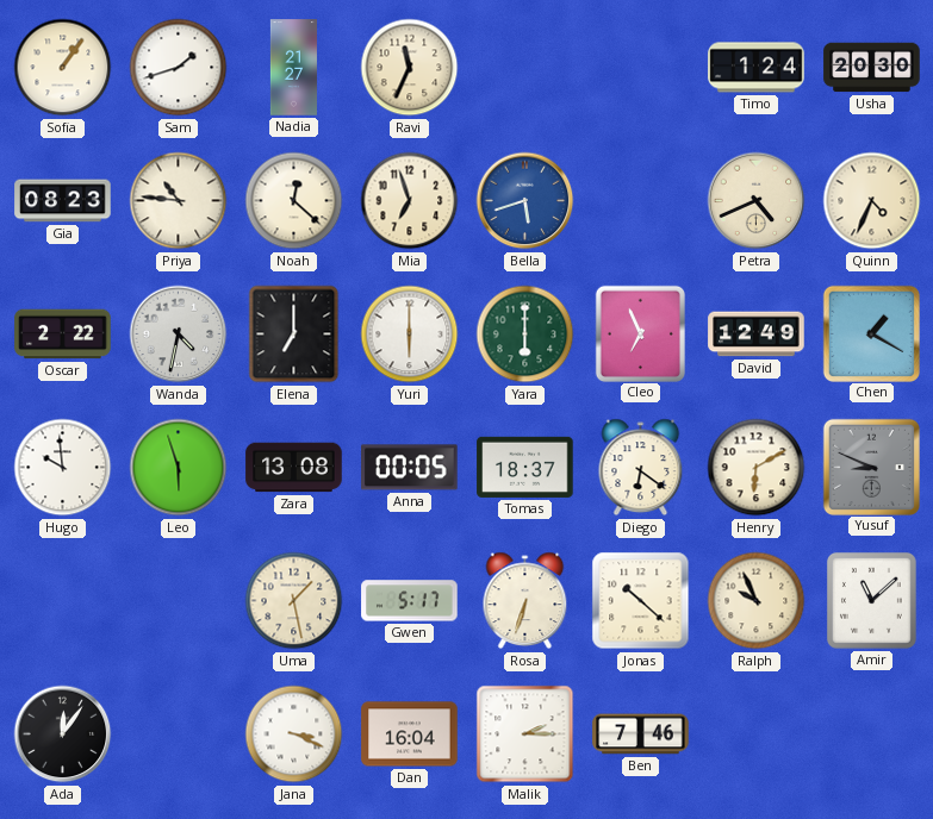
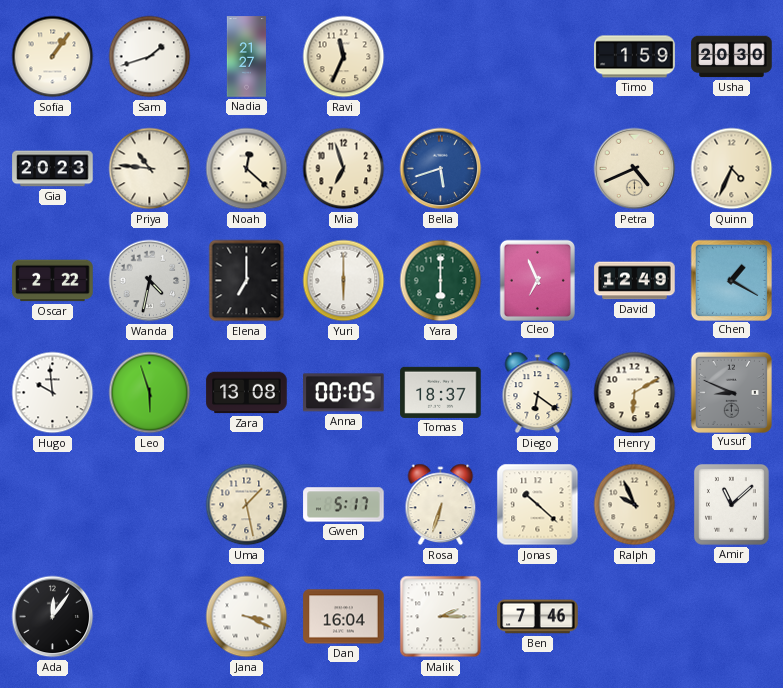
Timo: 1:24 -> 1:59 (635, 57)
Gia: 08:23 -> 20:23 (53, 169)
